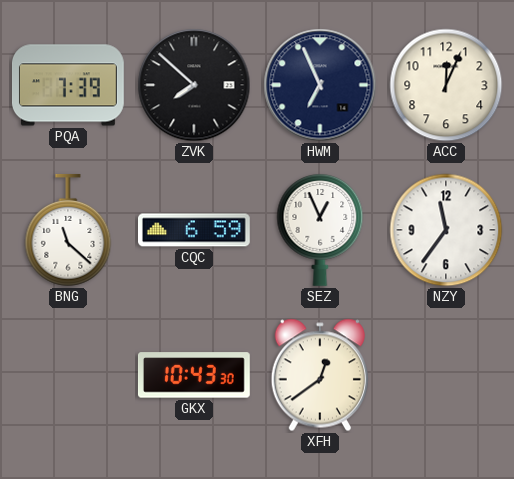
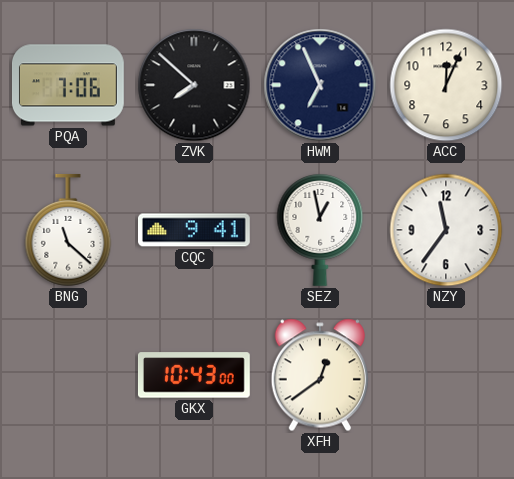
PQA: 7:39 -> 7:06 (69, 85)
CQC: 6:59 -> 9:41 (195, 230)
SEZ: 12:56 -> 12:58 (320, 230)
GKX: 10:43:30 -> 10:43:00 (194, 375)
